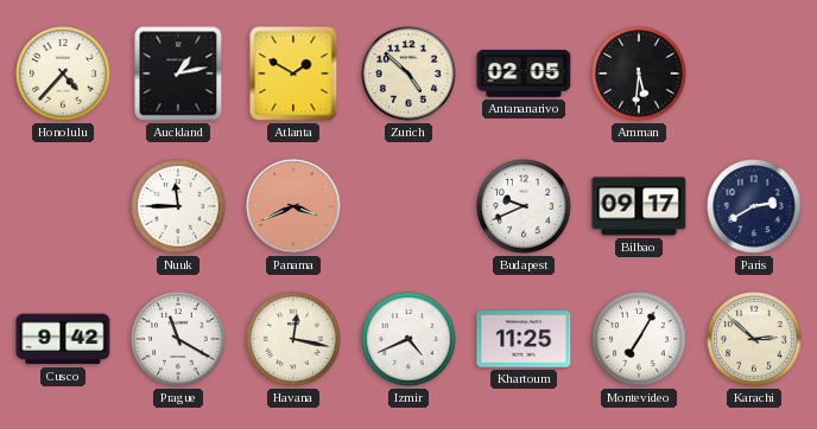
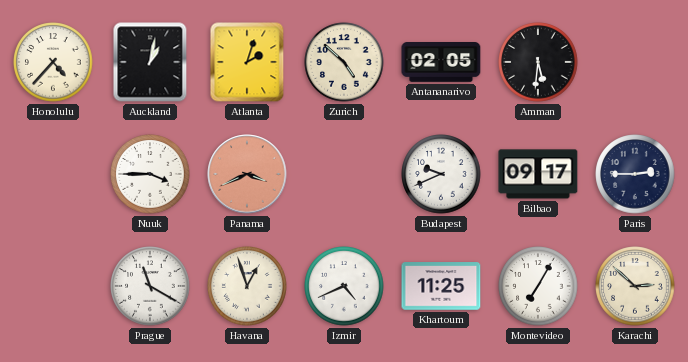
Auckland: 1:13 -> 1:02 (150, 62)
Atlanta: 1:50 -> 2:03 (247, 62)
Nuuk: 11:45 -> 3:45 (150, 174)
Paris: 2:40 -> 2:45 (635, 174)
Cusco: 9:42 -> none (63, 339)
Havana: 12:17 -> 12:57 (247, 286)
